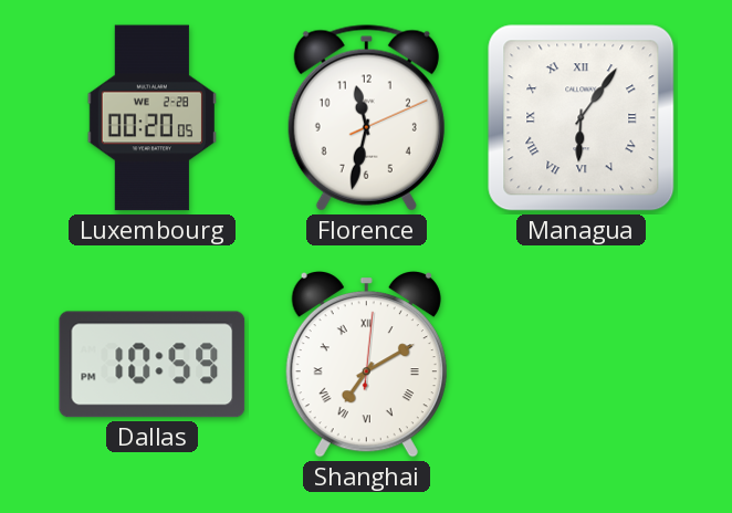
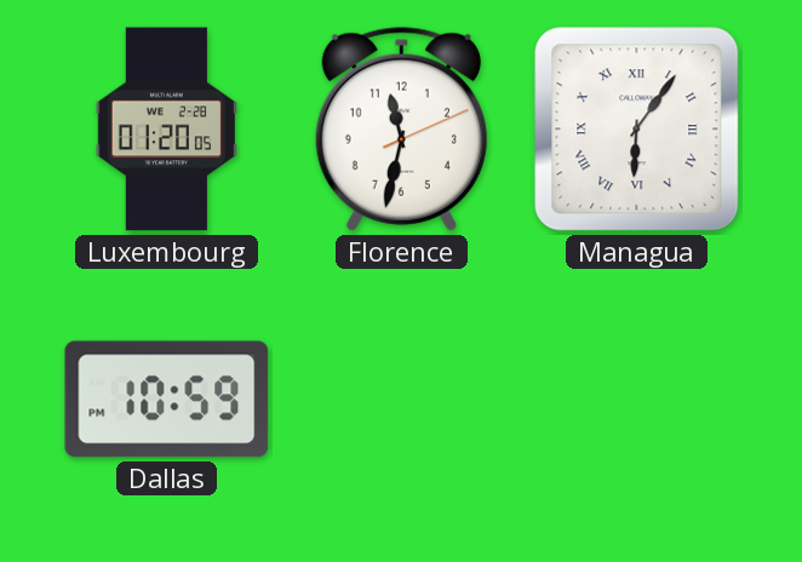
Luxembourg: 00:20 -> 01:20 (166, 130)
Shanghai: 7:10 -> none (366, 365)
